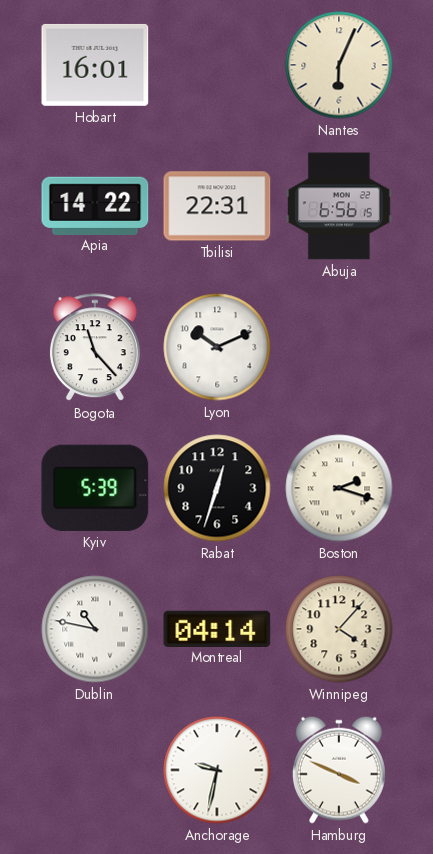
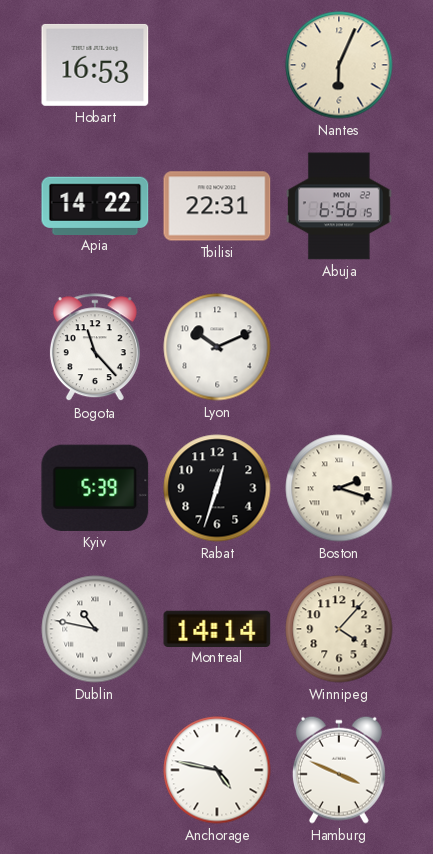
Hobart: 16:01 -> 16:53 (95, 65)
Montreal: 04:14 -> 14:14 (217, 628)
Anchorage: 9:32 -> 4:47 (217, 770)
